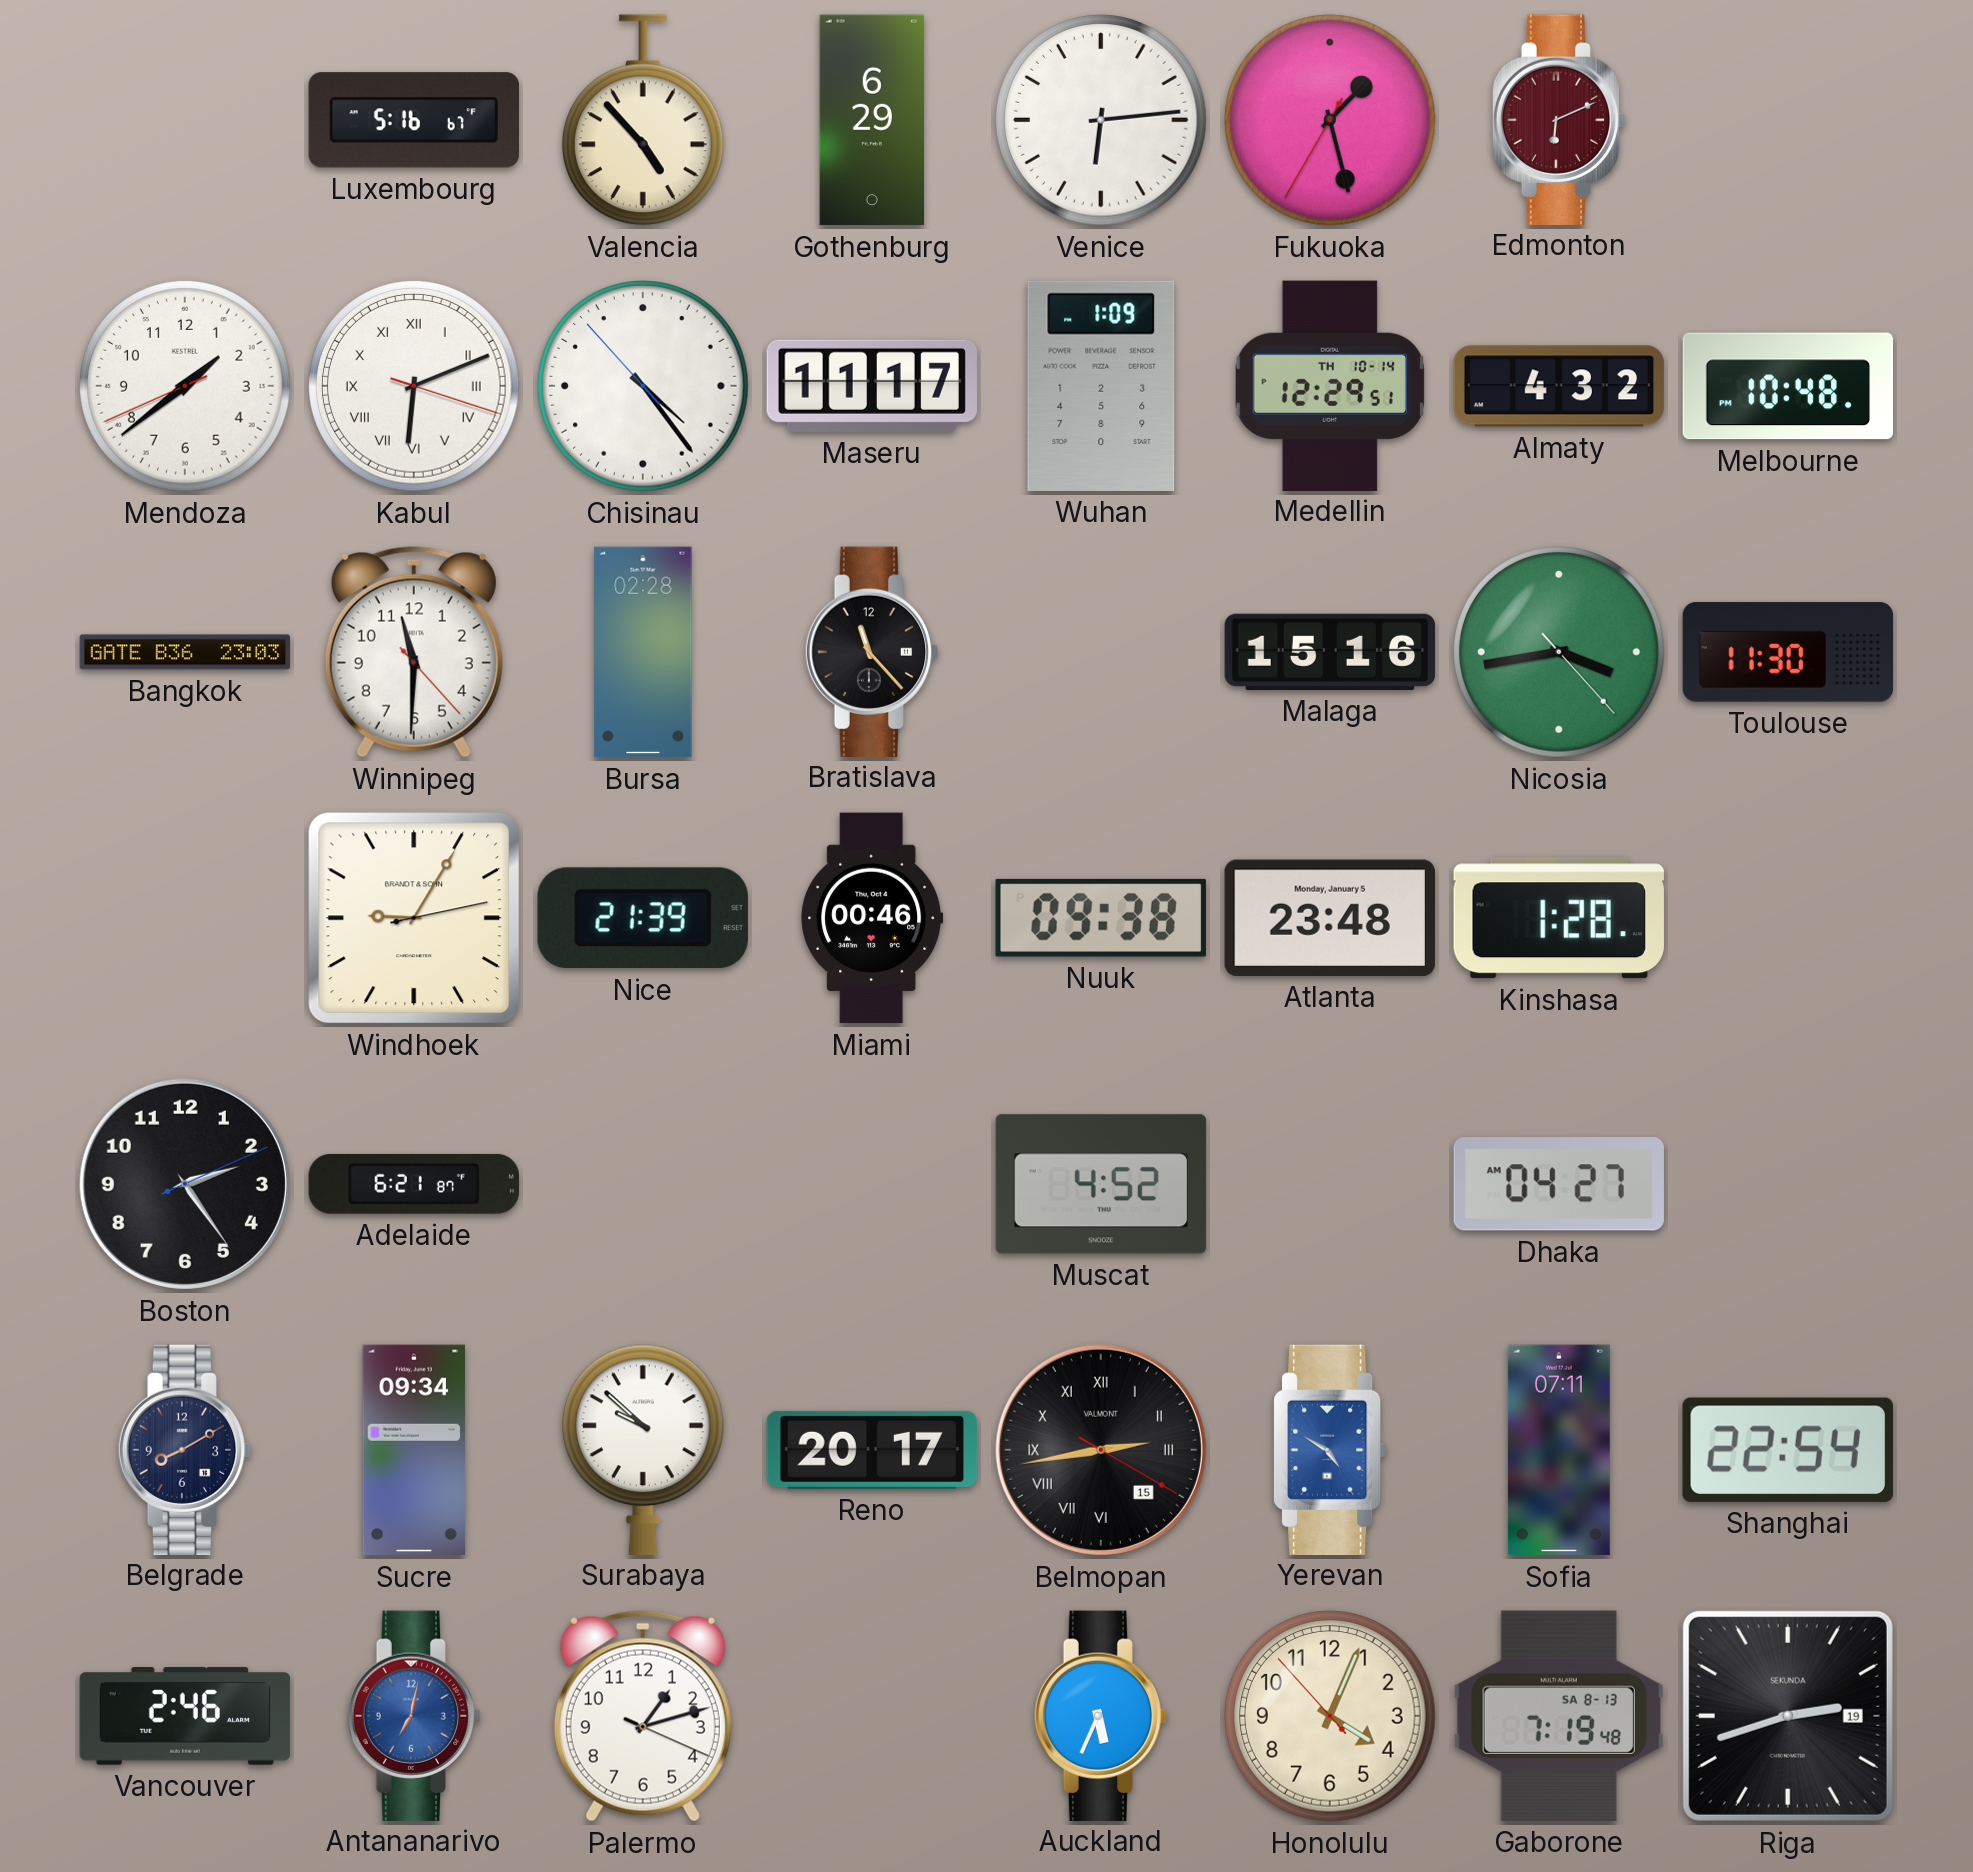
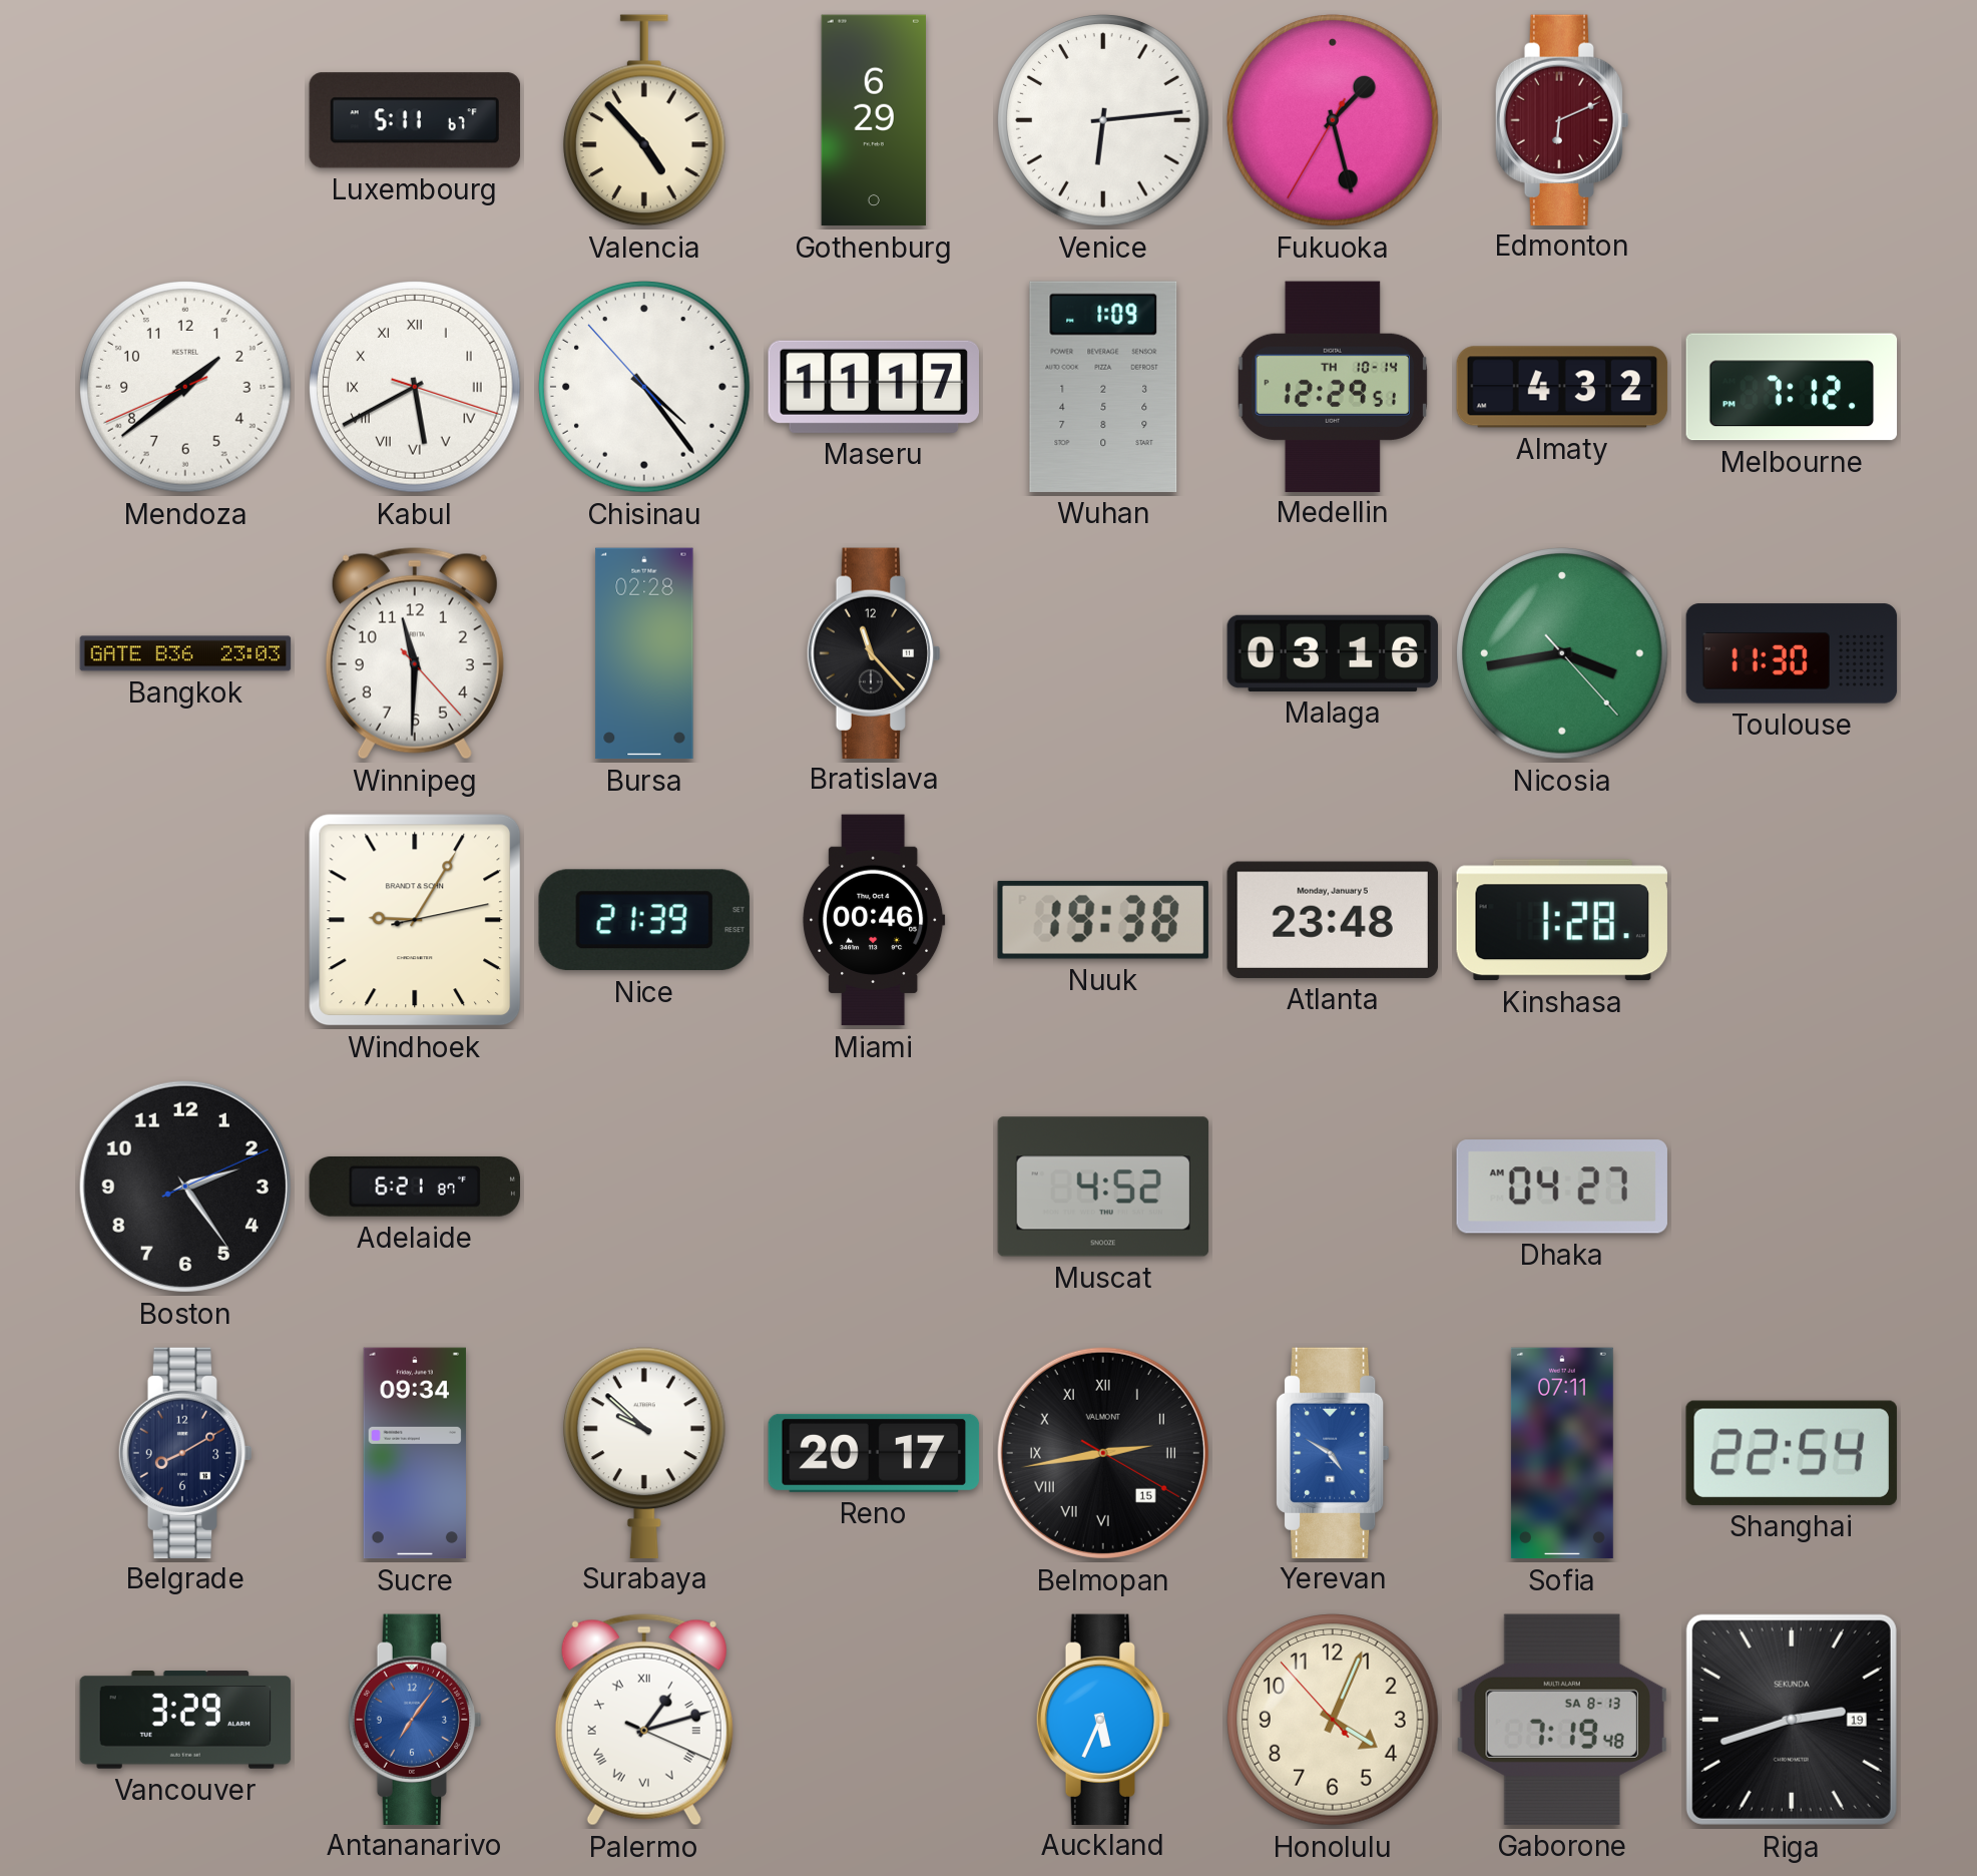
Luxembourg: 5:16 -> 5:11 (414, 120)
Kabul: 6:11 -> 5:40 (416, 388)
Melbourne: 10:48 -> 7:12 (1792, 387)
Malaga: 15:16 -> 03:16 (1333, 653)
Nuuk: 09:38 -> 19:38 (1103, 920)
Vancouver: 2:46 -> 3:29 (185, 1720)
Antananarivo: 7:02 -> 7:06 (415, 1719)
Palermo numerals: Arabic -> Roman (644, 1720)
